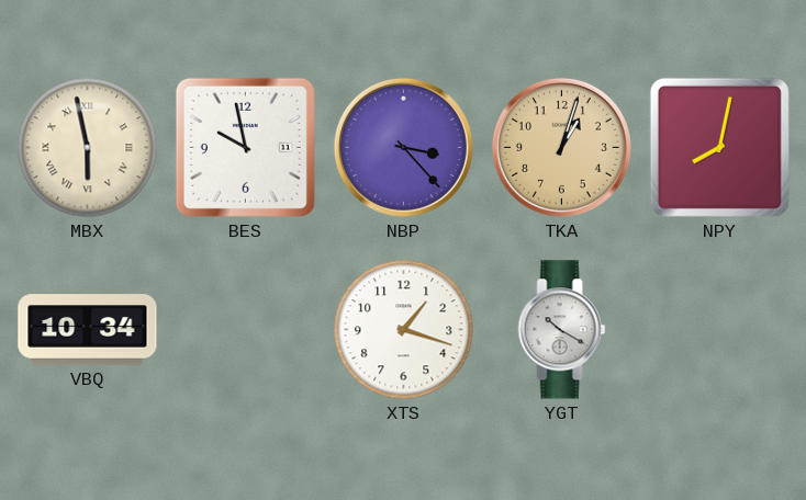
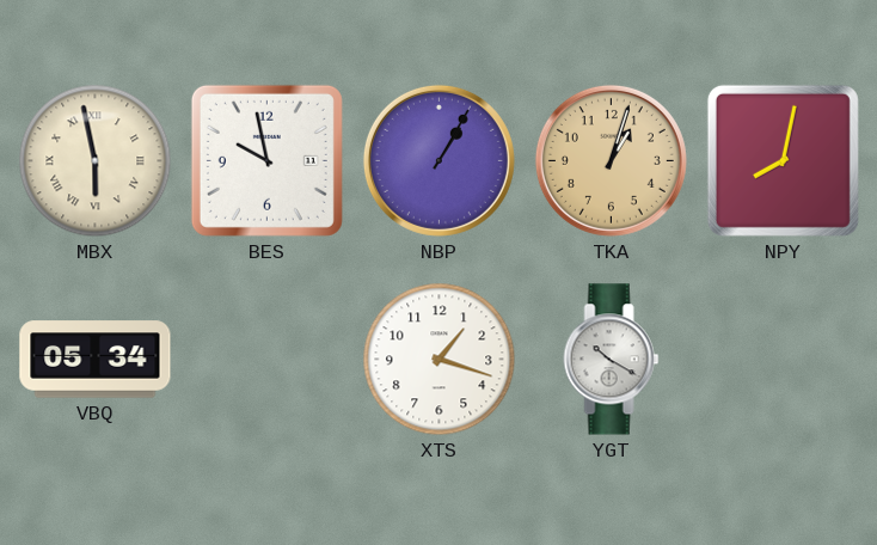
NBP: 3:23 -> 1:05 (438, 160)
VBQ: 10:34 -> 05:34 (96, 360)
